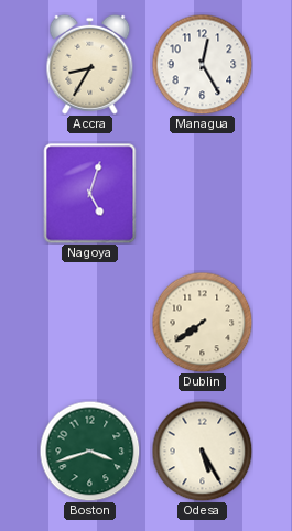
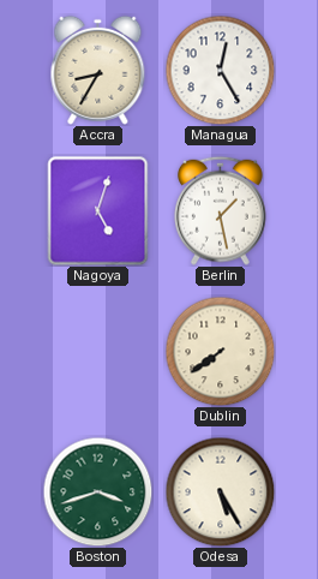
Berlin: none -> 1:28 (221, 210)
